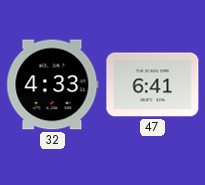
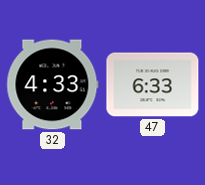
47: 6:41 -> 6:33 (153, 85)
